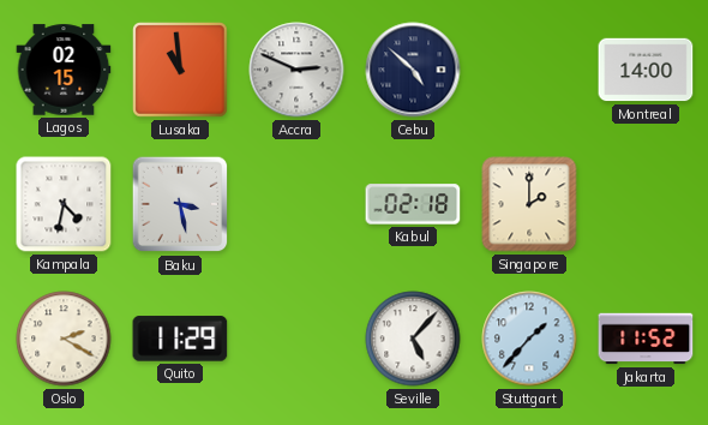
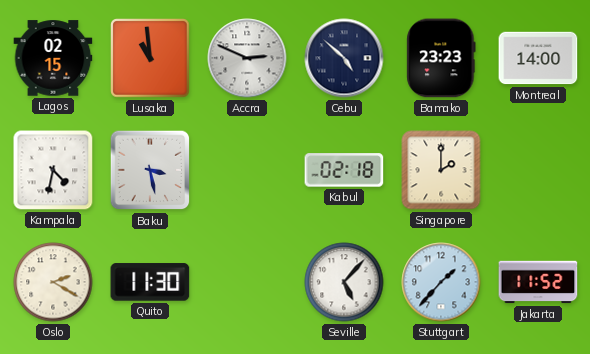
Bamako: none -> 23:23 (441, 58)
Quito: 11:29 -> 11:30 (150, 282)
